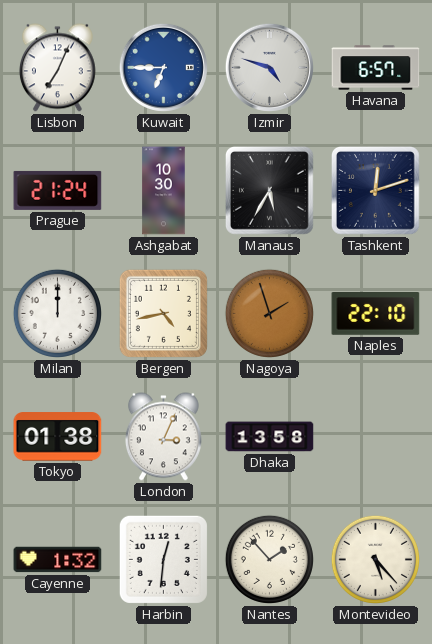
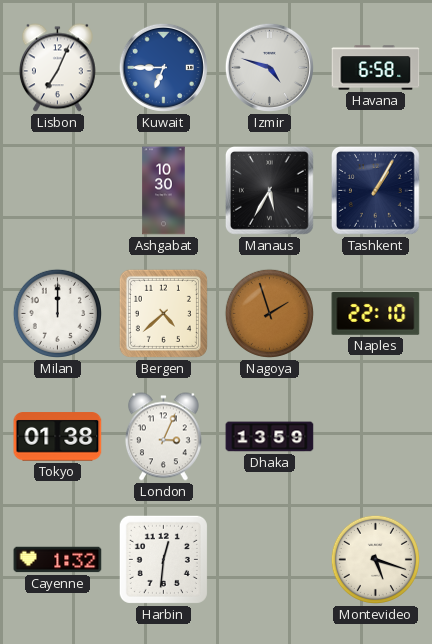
Havana: 6:57 -> 6:58 (376, 68)
Prague: 21:24 -> none (58, 190)
Tashkent: 12:12 -> 1:05 (376, 191)
Bergen: 4:43 -> 4:38 (163, 313)
Dhaka: 13:58 -> 13:59 (270, 437)
Nantes: 1:53 -> none (269, 559)
Montevideo: 5:23 -> 5:18 (375, 559)
